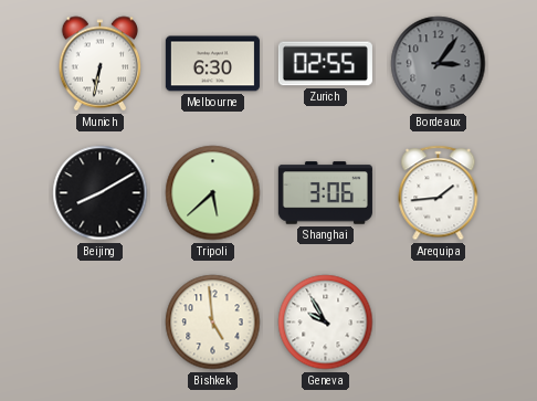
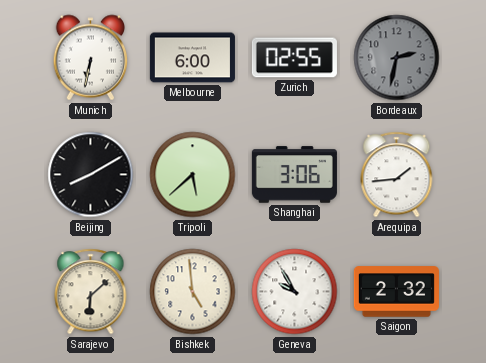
Melbourne: 6:30 -> 6:00 (192, 58)
Bordeaux: 3:06 -> 2:32 (397, 58)
Sarajevo: none -> 6:08 (91, 292)
Saigon: none -> 2:32 (396, 292)
